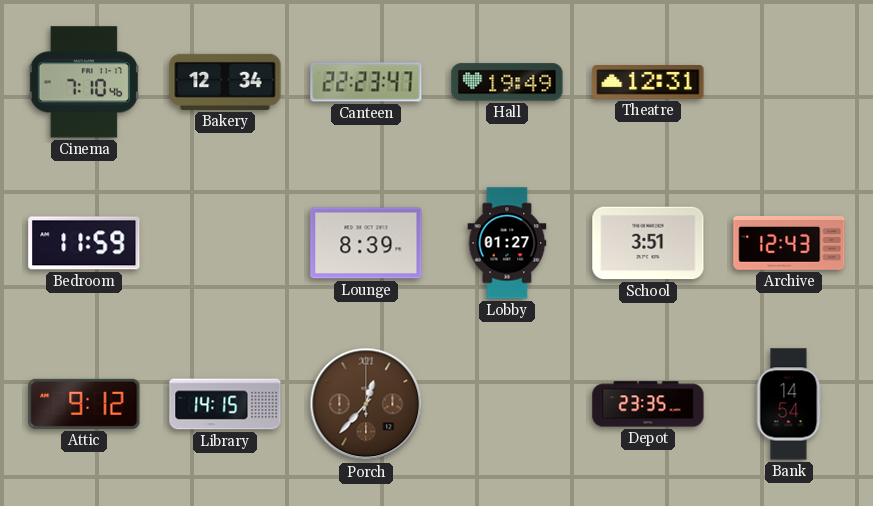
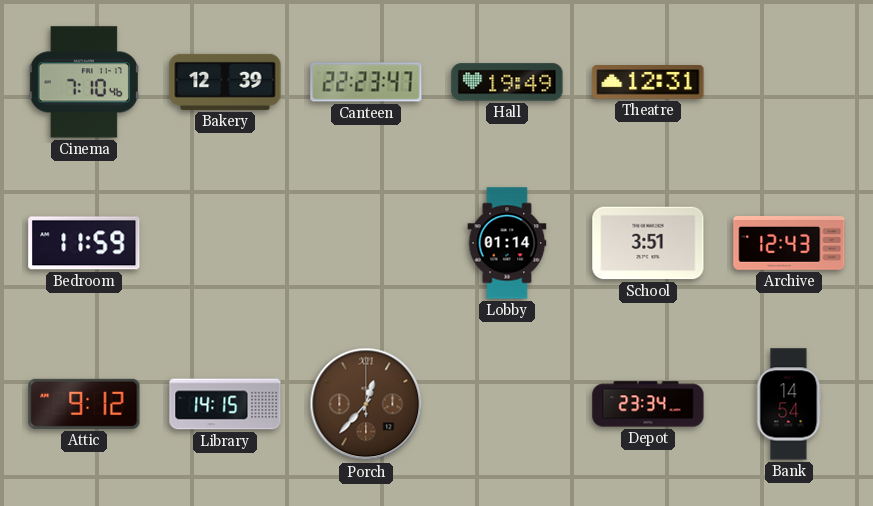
Bakery: 12:34 -> 12:39 (225, 82)
Lounge: 8:39 -> none (366, 243)
Lobby: 01:27 -> 01:14 (507, 243)
Depot: 23:35 -> 23:34 (648, 404)
